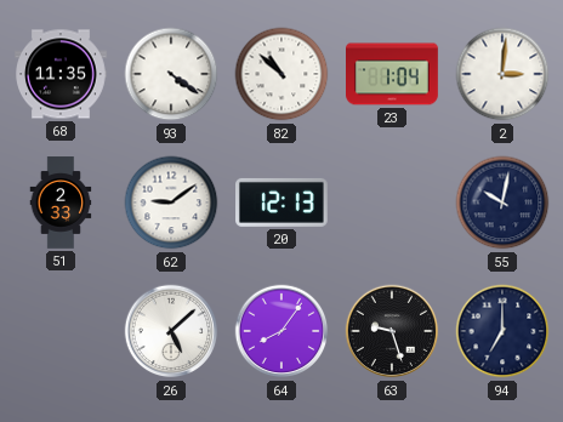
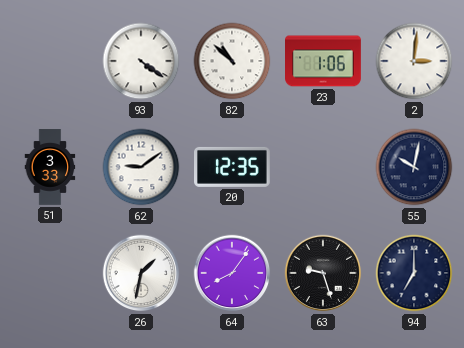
68: 11:35 -> none (62, 74)
23: 1:04 -> 1:06 (324, 61)
51: 2:33 -> 3:33 (50, 167)
20: 12:13 -> 12:35 (233, 167)
26: 5:08 -> 1:32 (141, 273)
